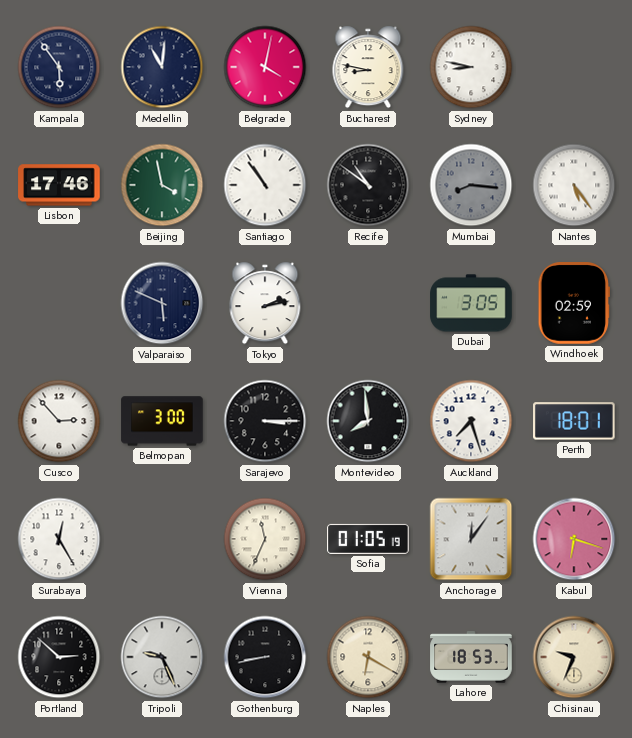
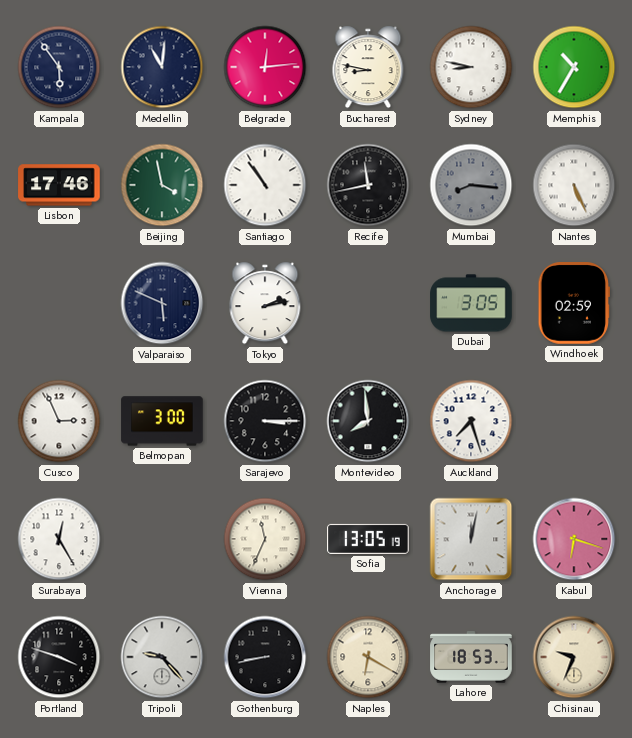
Belgrade: 4:02 -> 12:14 (265, 67)
Memphis: none -> 10:35 (574, 67)
Recife: 10:51 -> 11:43 (368, 185)
Nantes: 5:24 -> 5:26 (574, 185)
Cusco: 2:53 -> 2:56 (59, 421)
Perth: 18:01 -> none (575, 421)
Sofia: 01:05 -> 13:05 (368, 539)
Anchorage: 12:06 -> 12:02 (471, 539)
Portland: 2:52 -> 3:48 (59, 657)
Tripoli: 9:26 -> 9:23 (162, 657)
